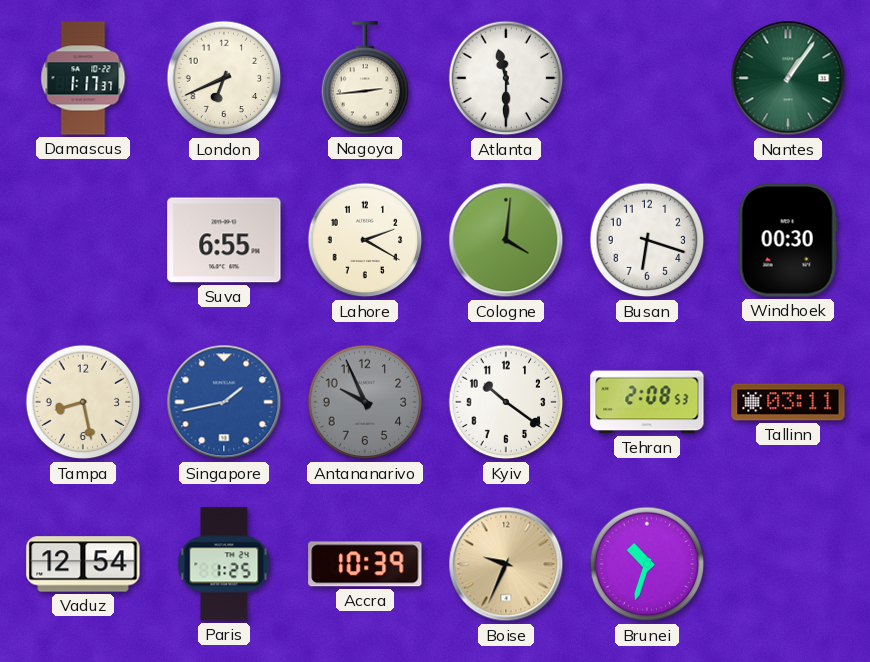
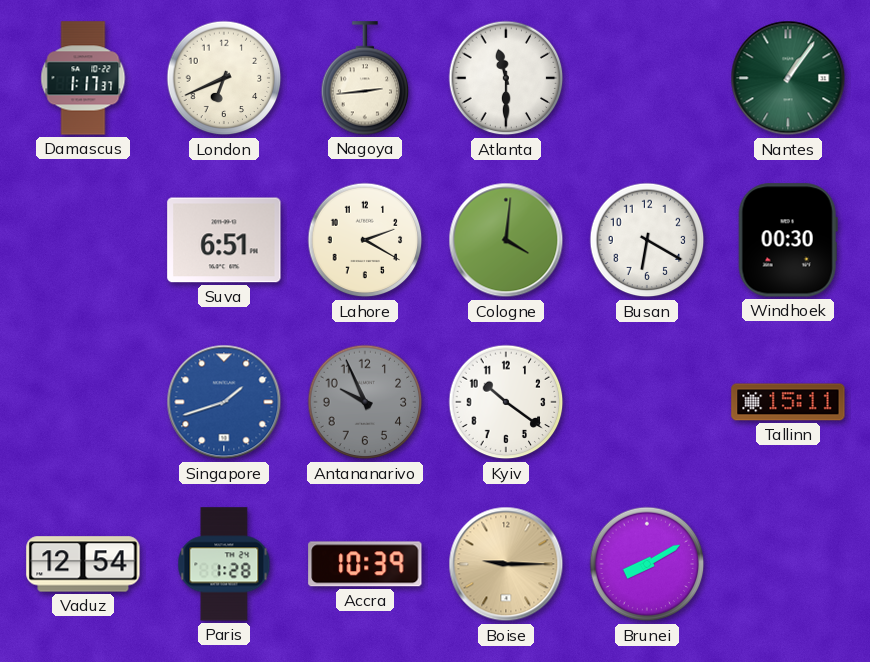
Suva: 6:55 -> 6:51 (224, 240)
Busan: 6:18 -> 6:20 (647, 240)
Tampa: 8:28 -> none (83, 402)
Singapore: 1:43 -> 1:42 (224, 402)
Tehran: 2:08 -> none (647, 402)
Tallinn: 03:11 -> 15:11 (788, 402)
Paris: 1:25 -> 1:28 (224, 564)
Boise: 9:34 -> 9:15 (506, 564)
Brunei: 10:33 -> 8:10 (647, 564)
